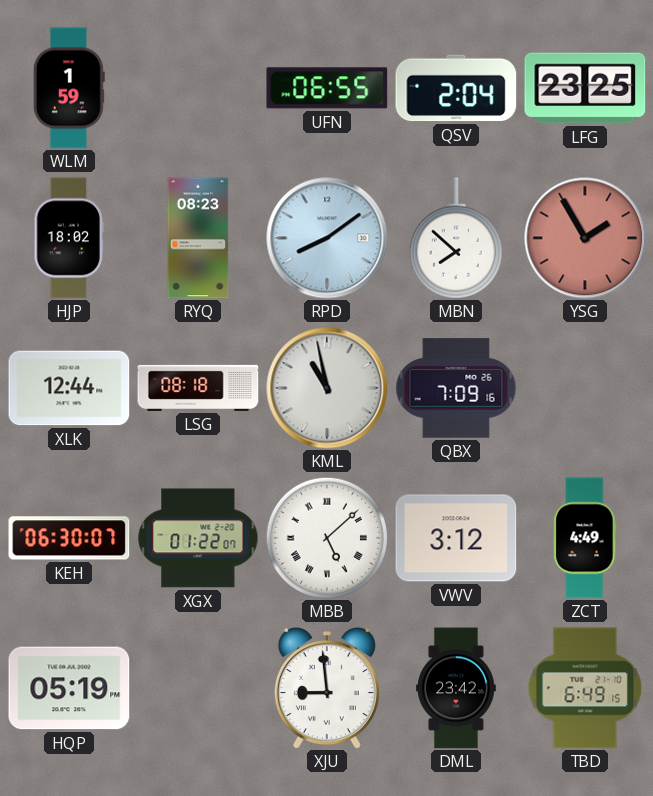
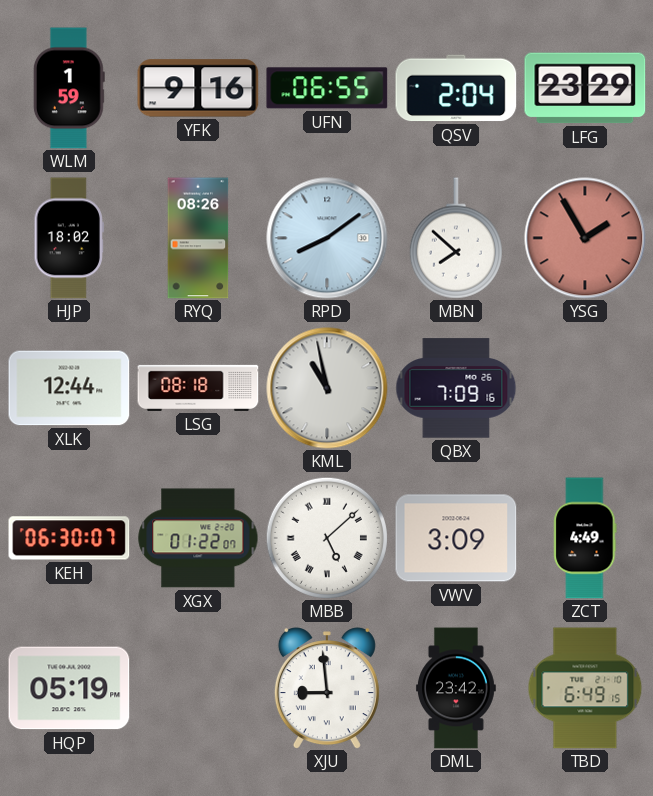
YFK: none -> 9:16 (198, 88)
LFG: 23:25 -> 23:29 (585, 88)
RYQ: 08:23 -> 08:26 (198, 238)
VWV: 3:12 -> 3:09 (456, 538)
